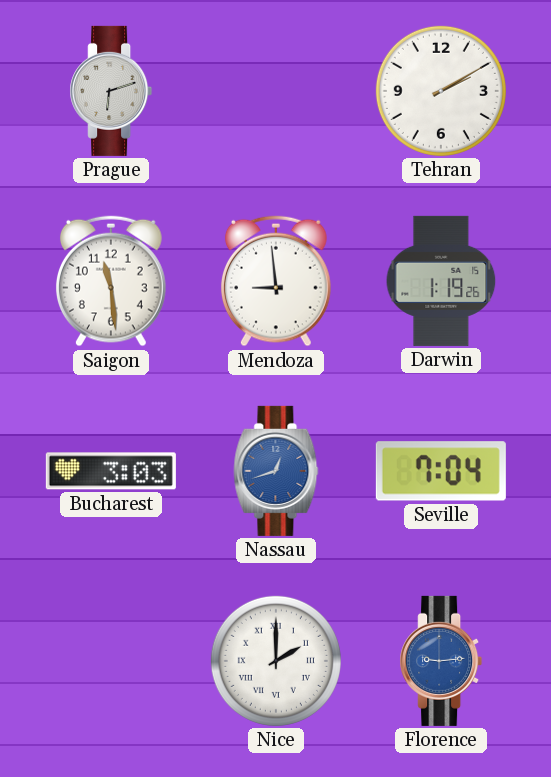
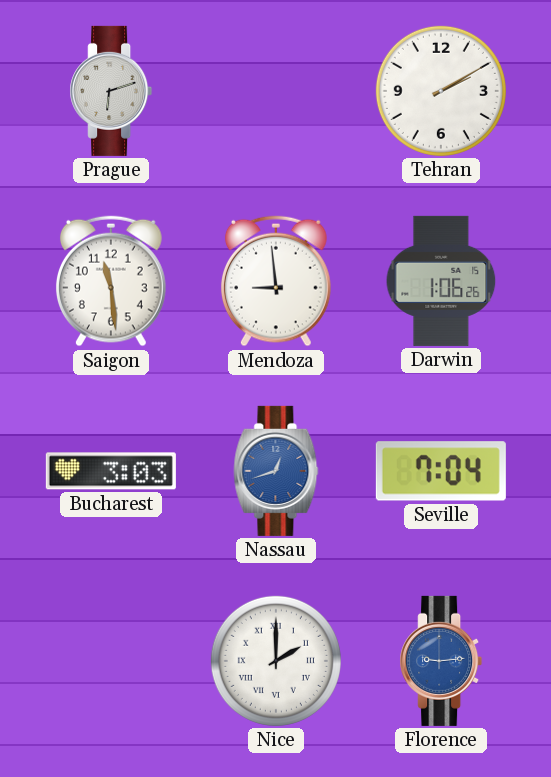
Darwin: 1:19 -> 1:06 (441, 281)
